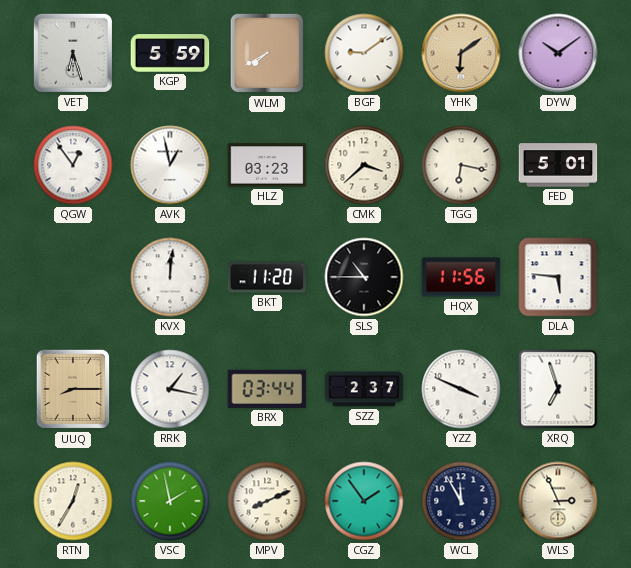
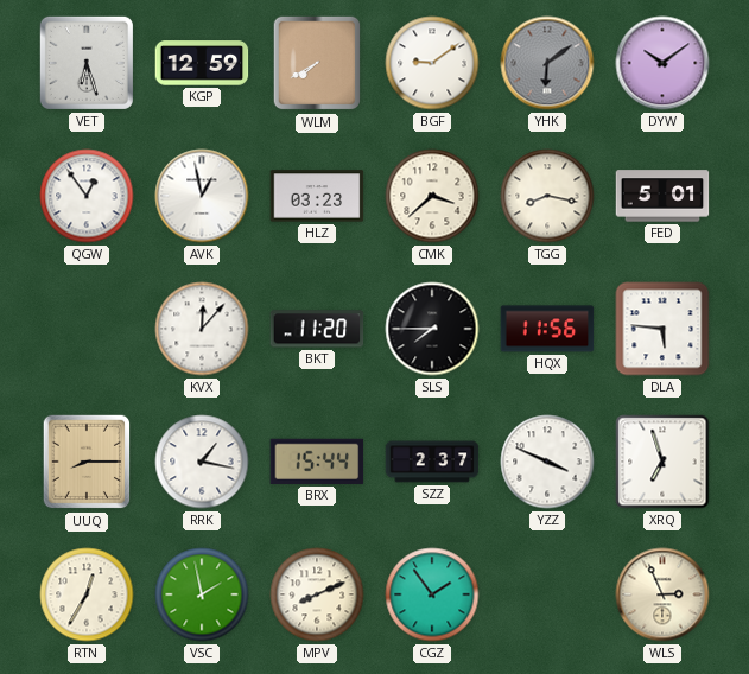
KGP: 5:59 -> 12:59 (202, 63)
YHK dial: champagne -> grey (547, 63)
TGG: 6:17 -> 8:17 (547, 196)
KVX: 12:01 -> 12:07 (202, 329)
SLS: 10:45 -> 7:45 (432, 329)
BRX: 03:44 -> 15:44 (317, 462)
WCL: 11:55 -> none (461, 501)
